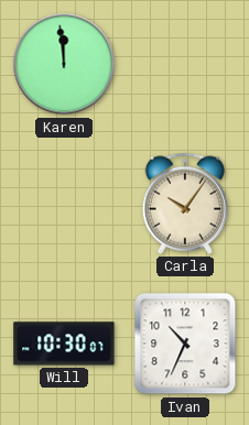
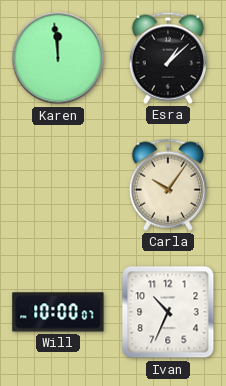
Esra: none -> 1:08 (167, 58)
Will: 10:30 -> 10:00 (58, 312)
